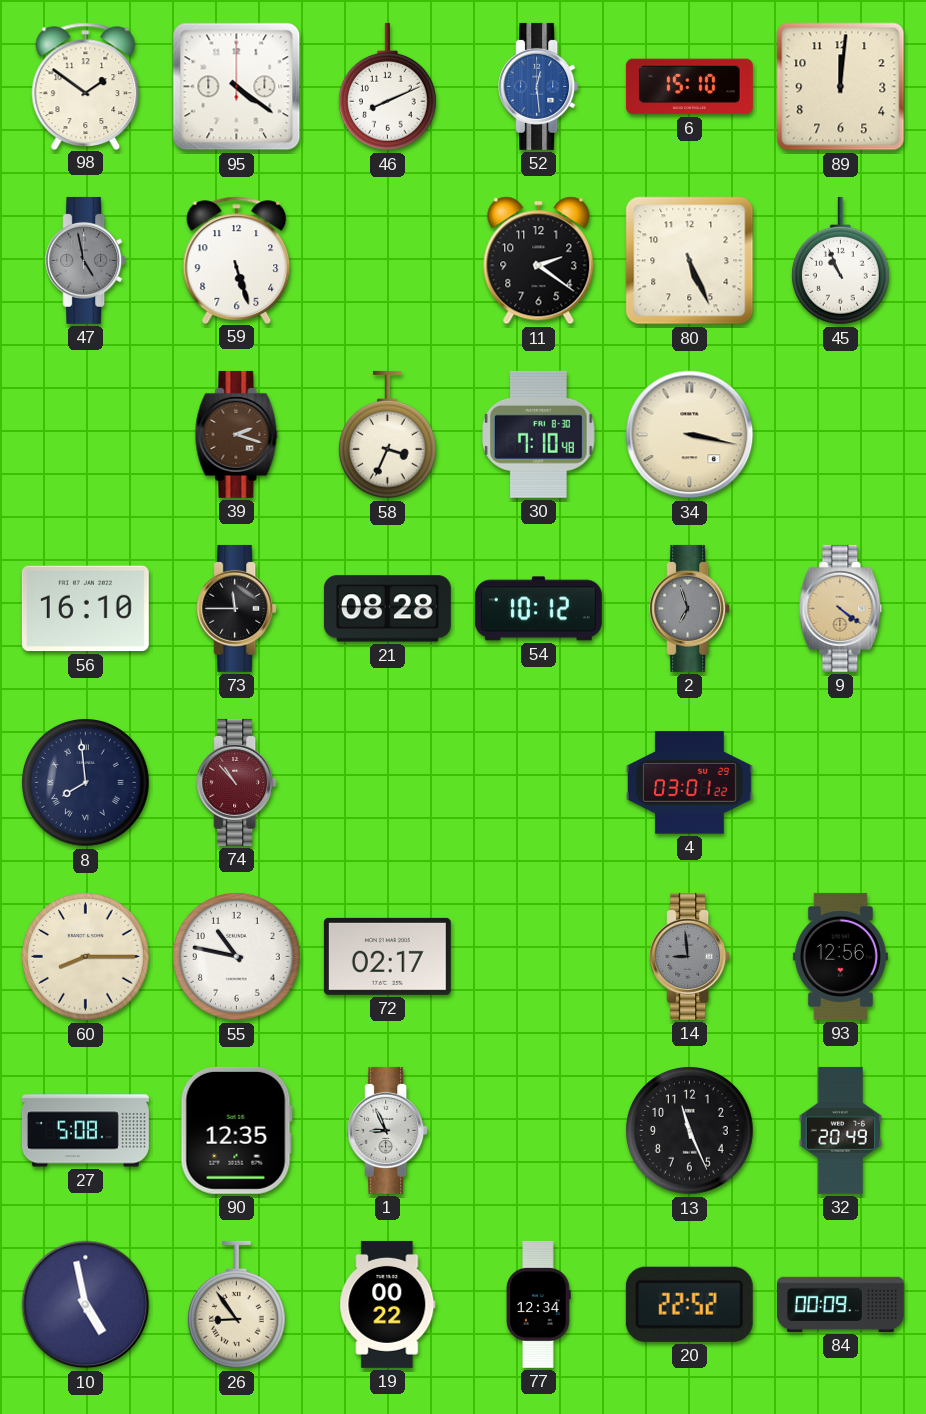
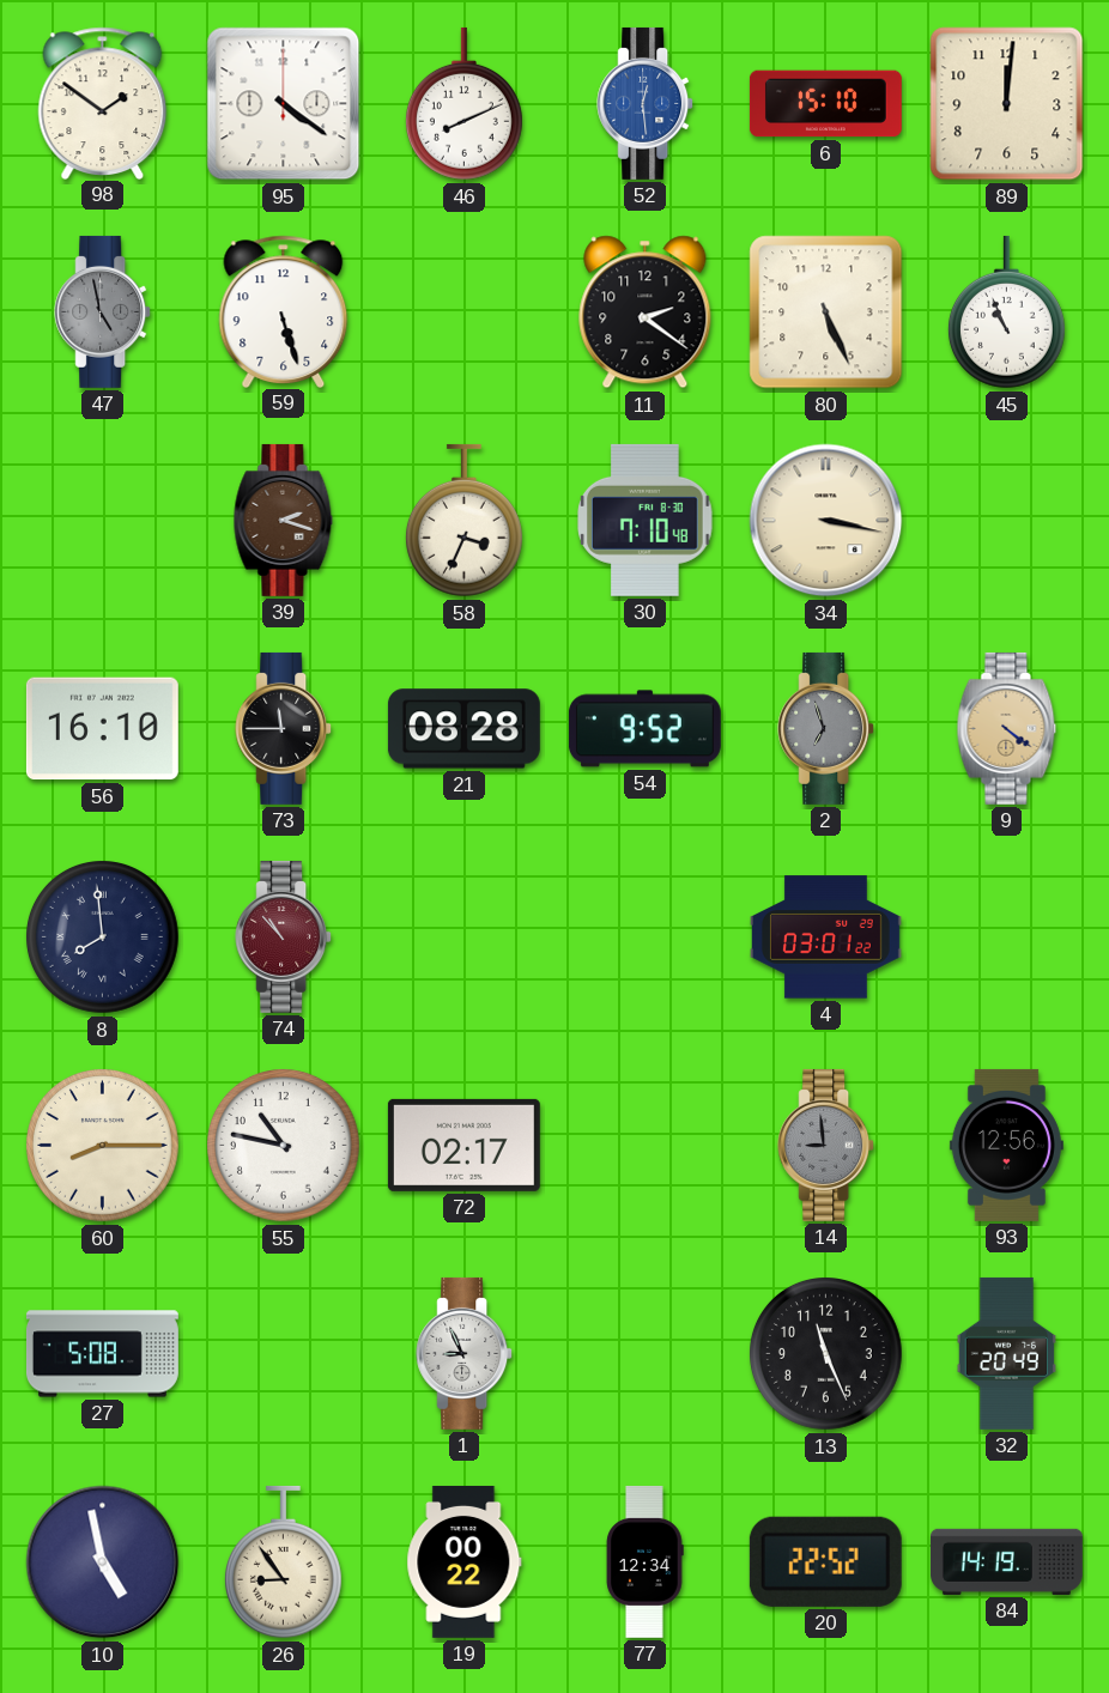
54: 10:12 -> 9:52 (644, 729)
90: 12:35 -> none (236, 1130)
84: 00:09 -> 14:19 (1006, 1561)
